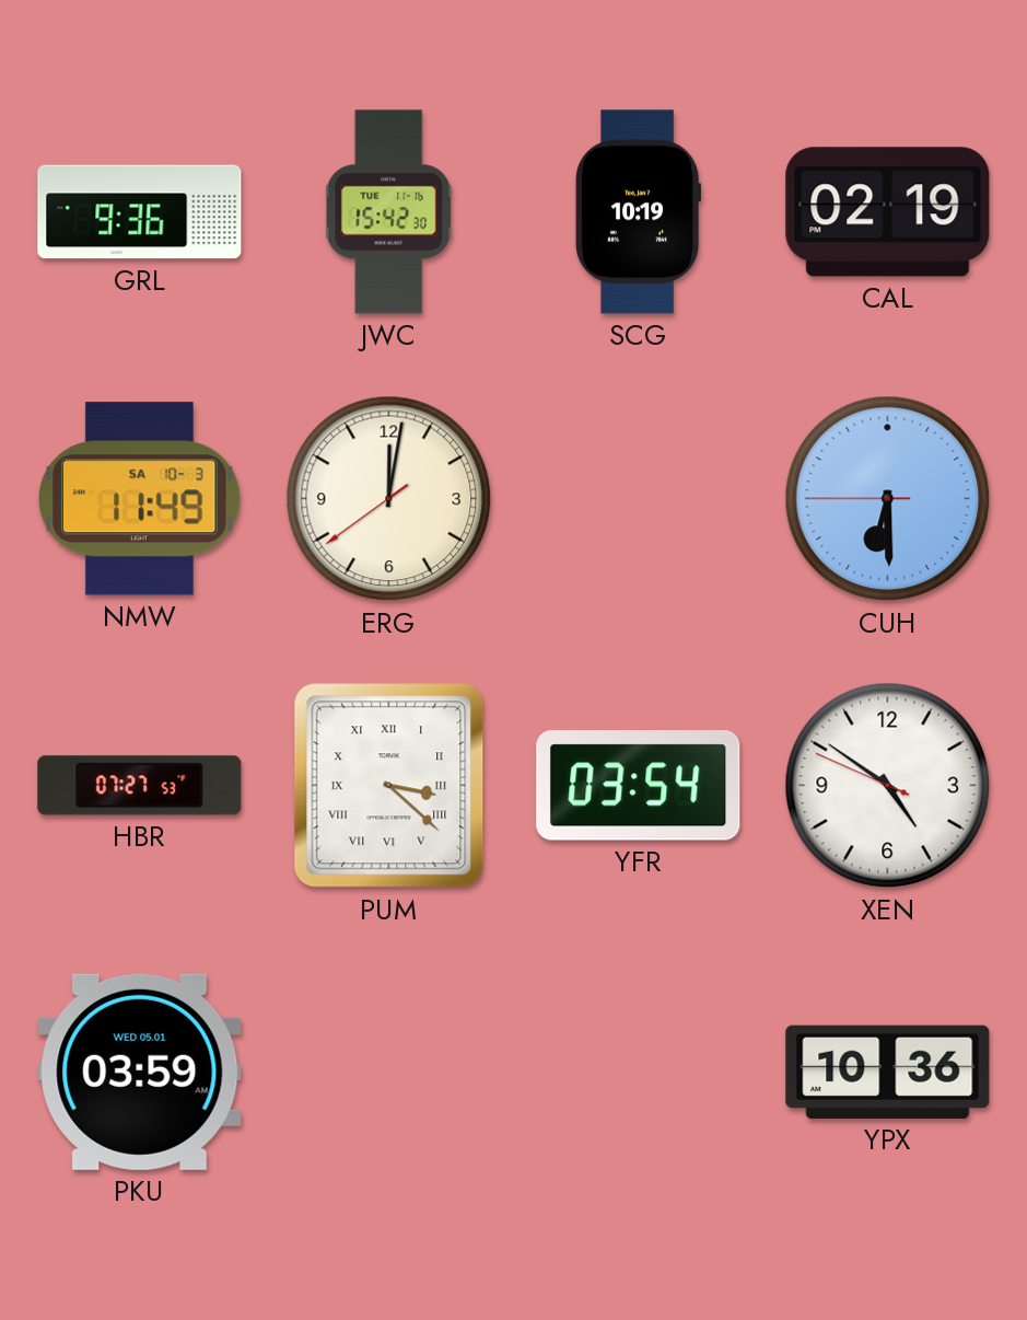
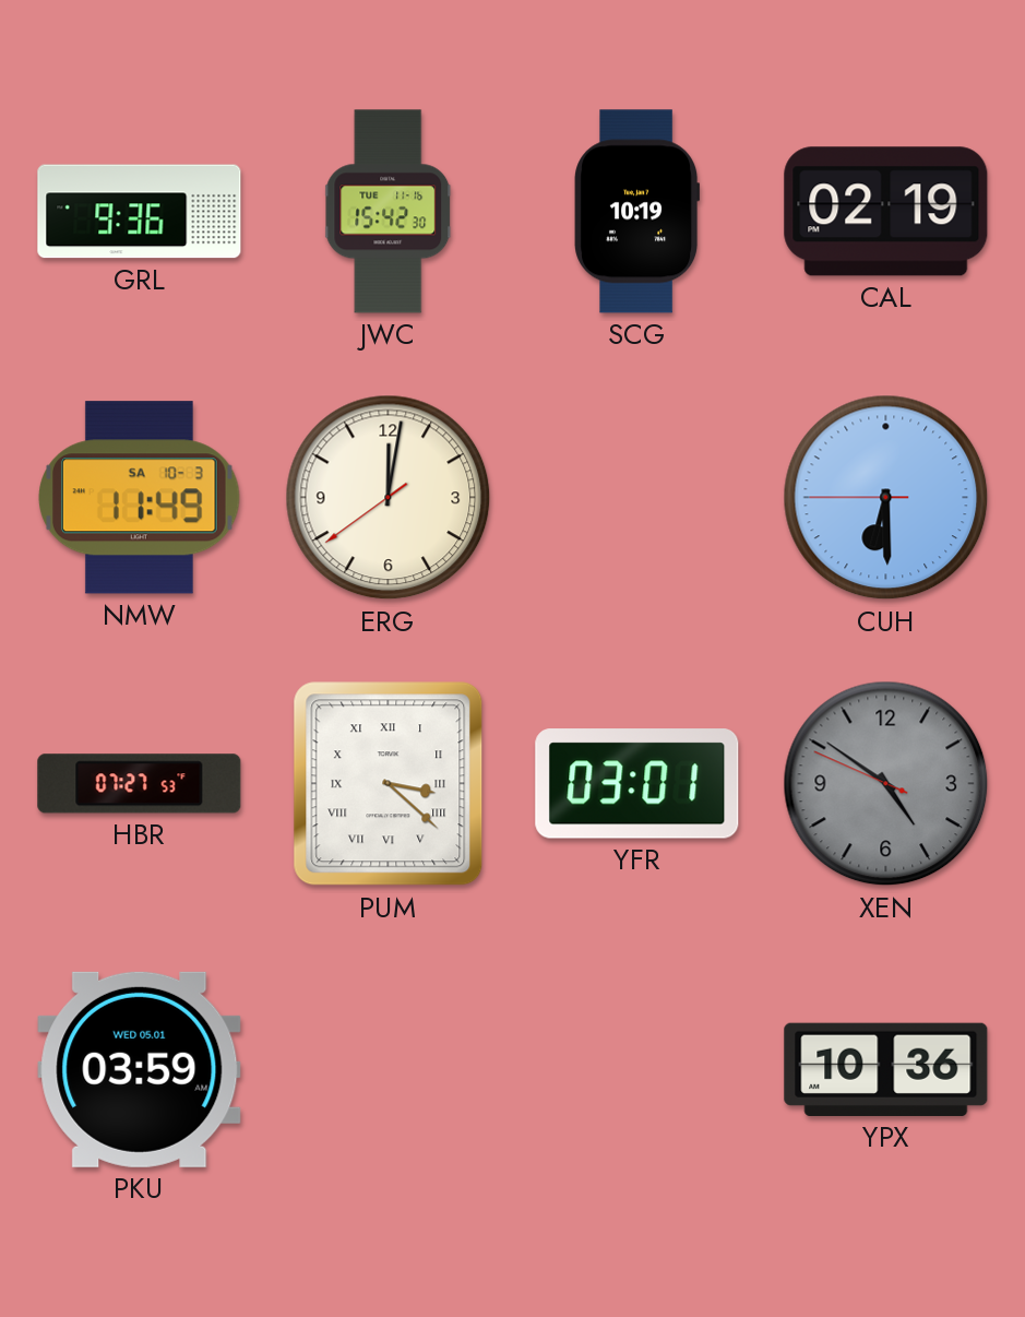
YFR: 03:54 -> 03:01 (637, 784)
XEN dial: white -> grey (886, 784)
